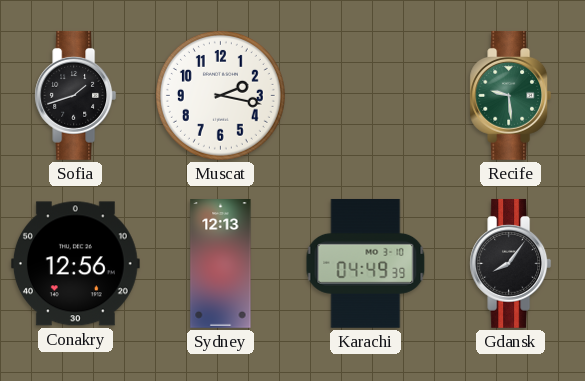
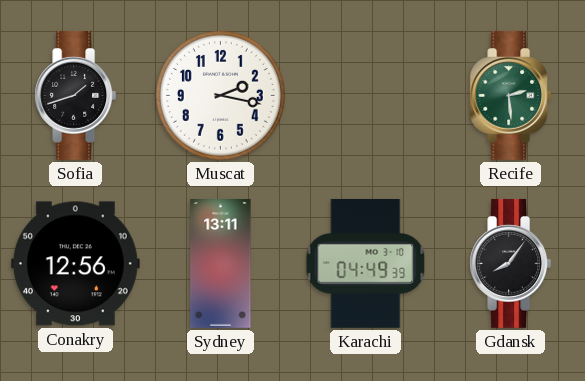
Recife: 9:29 -> 2:29 (511, 95)
Sydney: 12:13 -> 13:11 (221, 264)
